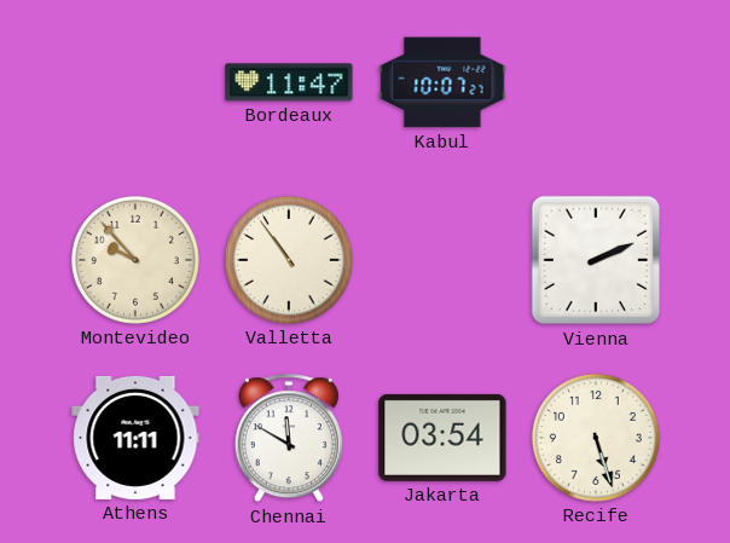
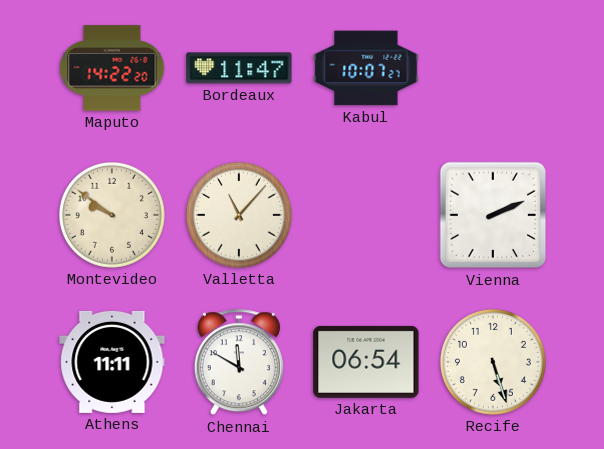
Maputo: none -> 14:22 (112, 68)
Montevideo: 9:53 -> 9:51 (112, 215)
Valletta: 10:54 -> 11:07 (239, 215)
Jakarta: 03:54 -> 06:54 (366, 362)
